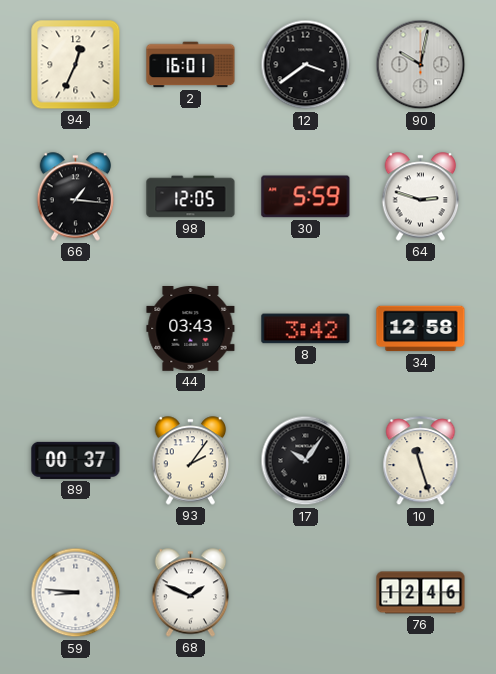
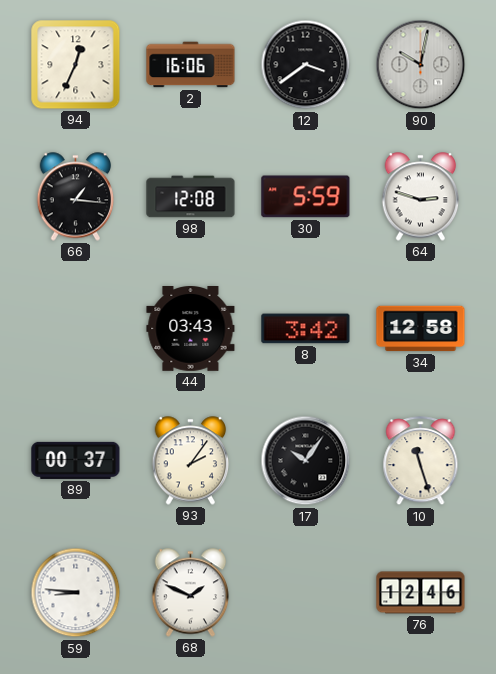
2: 16:01 -> 16:06 (191, 65)
98: 12:05 -> 12:08 (191, 197)
